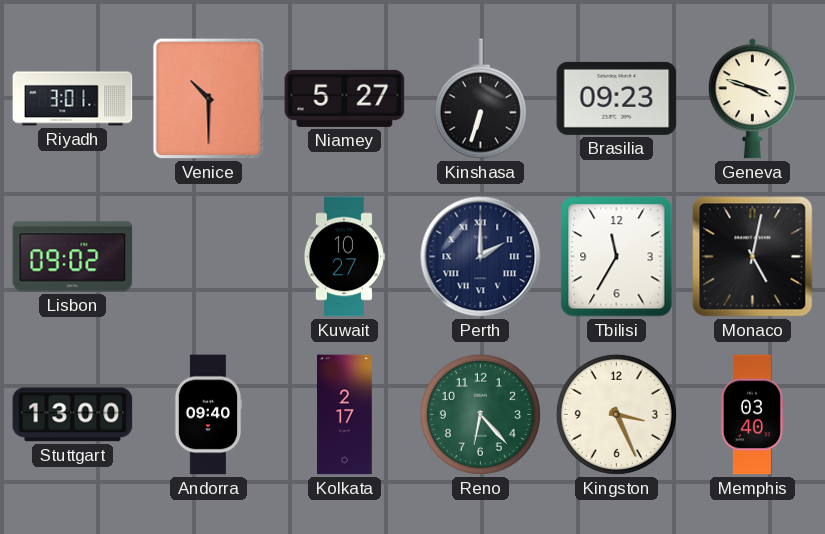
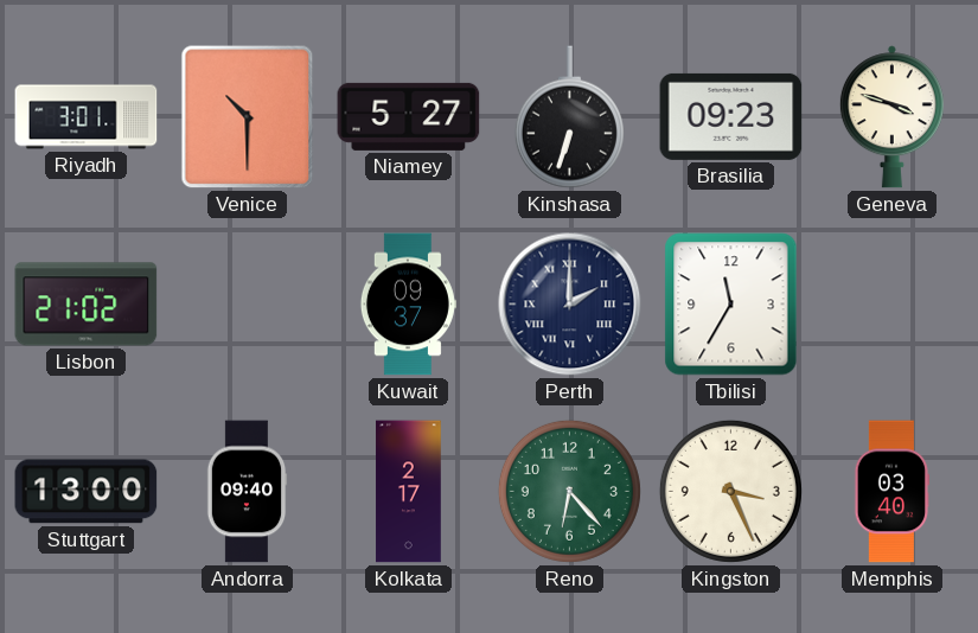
Lisbon: 09:02 -> 21:02 (87, 305)
Kuwait: 10:27 -> 09:37 (408, 305)
Monaco: 5:02 -> none (753, 257)
